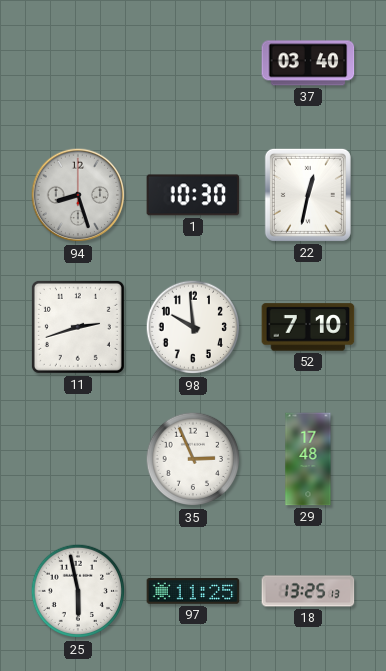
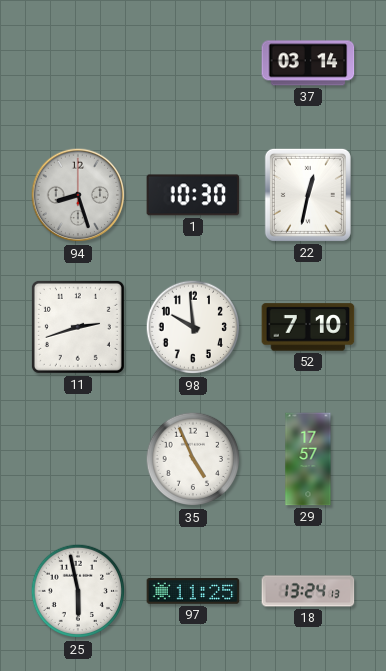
37: 03:40 -> 03:14 (308, 63)
35: 2:56 -> 4:56 (193, 459)
29: 17:48 -> 17:57 (308, 459)
18: 13:25 -> 13:24 (308, 591)
